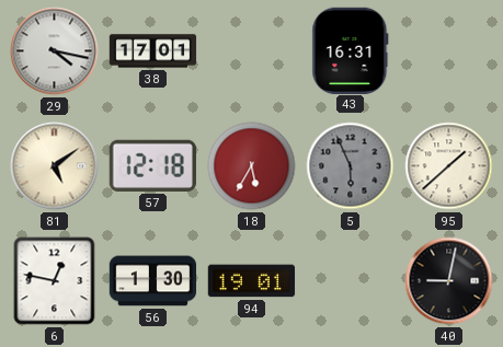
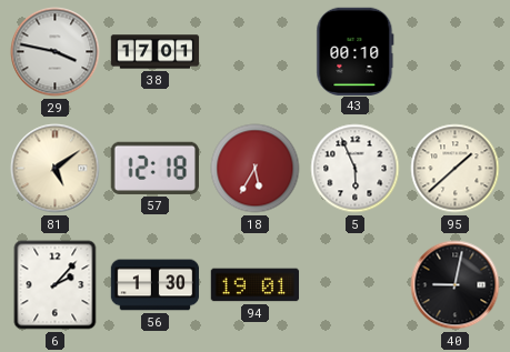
29: 4:17 -> 3:47 (56, 52)
43: 16:31 -> 00:10 (356, 51)
5 dial: grey -> white (356, 169)
6: 12:47 -> 2:07 (56, 285)
